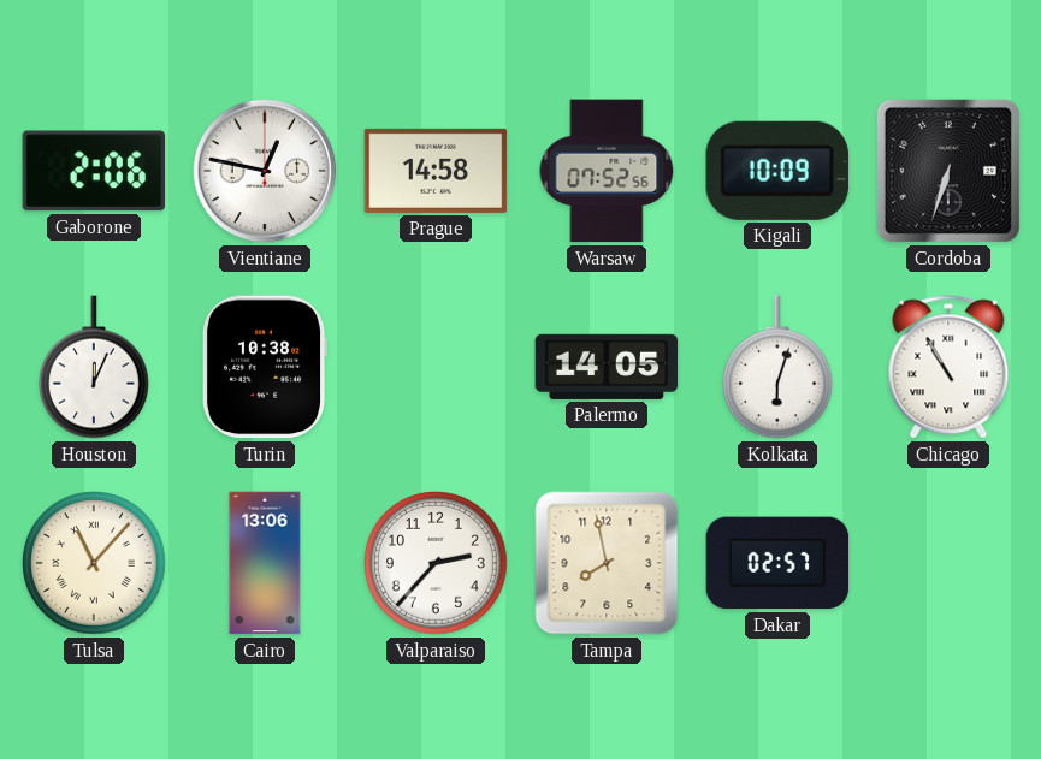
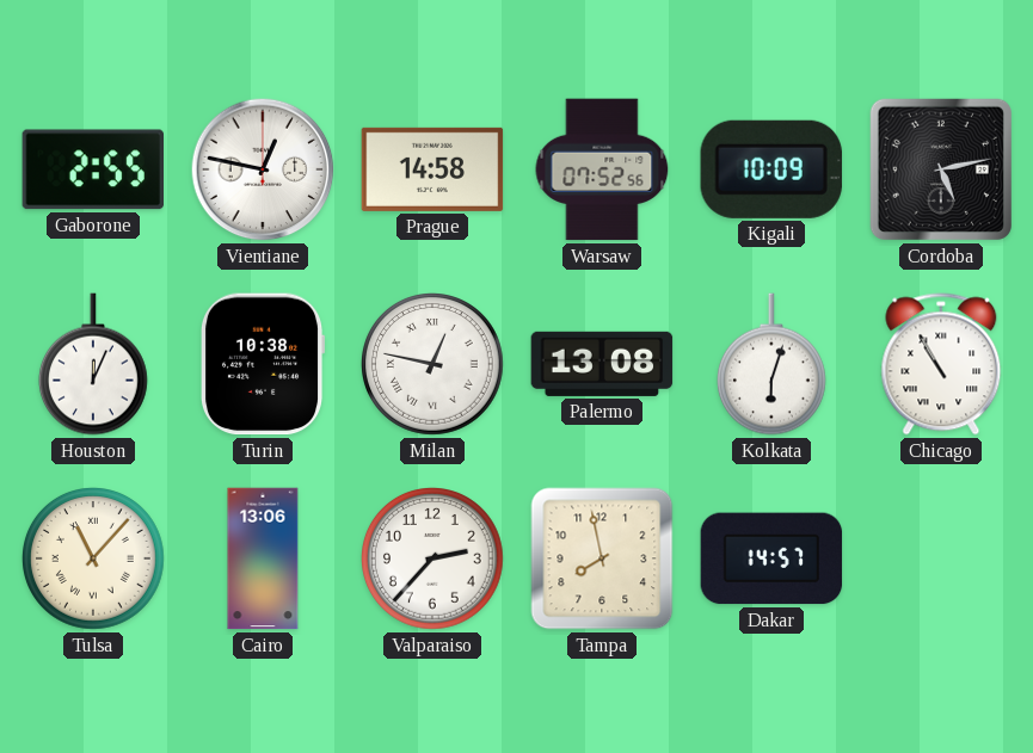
Gaborone: 2:06 -> 2:55 (92, 169)
Cordoba: 6:33 -> 5:13 (941, 169)
Milan: none -> 12:47 (434, 365)
Palermo: 14:05 -> 13:08 (602, 364)
Dakar: 02:57 -> 14:57 (771, 558)
